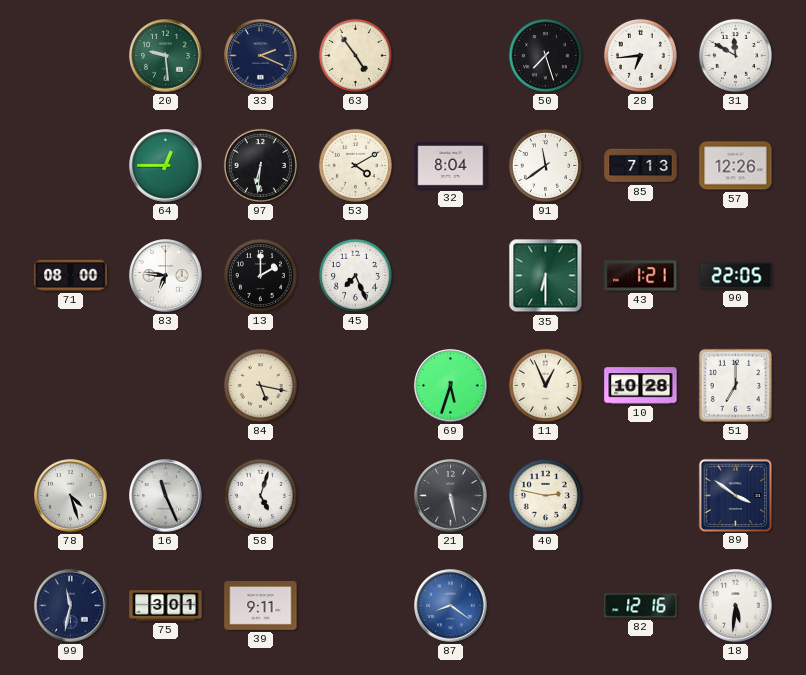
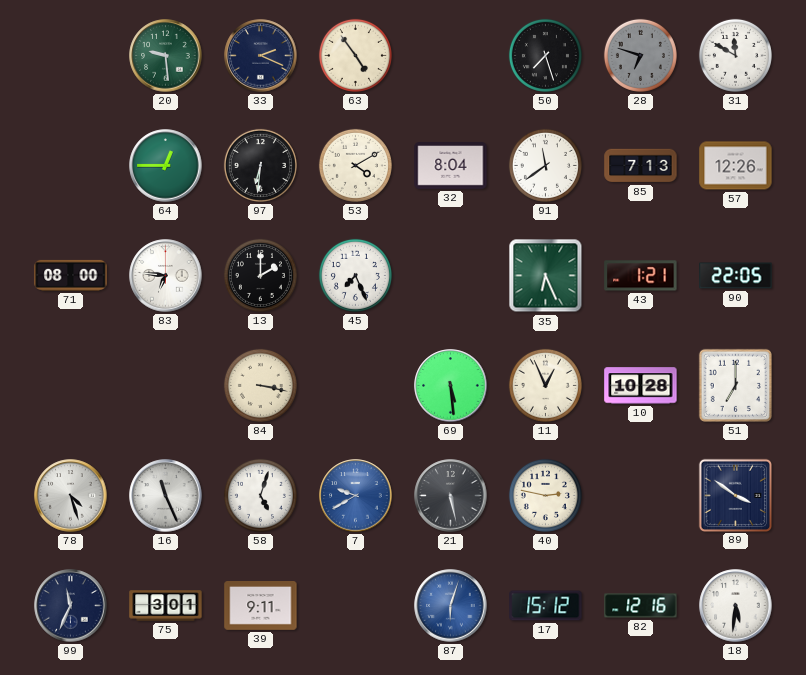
28: 6:44 -> 6:48 (640, 55)
28 dial: white -> grey (640, 55)
35: 6:30 -> 6:26 (546, 276)
84: 5:17 -> 3:17 (260, 385)
69: 5:33 -> 5:29 (451, 386)
7: none -> 9:40 (356, 496)
99: 11:32 -> 11:34 (71, 606)
87: 8:21 -> 6:03 (451, 606)
17: none -> 15:12 (546, 606)
